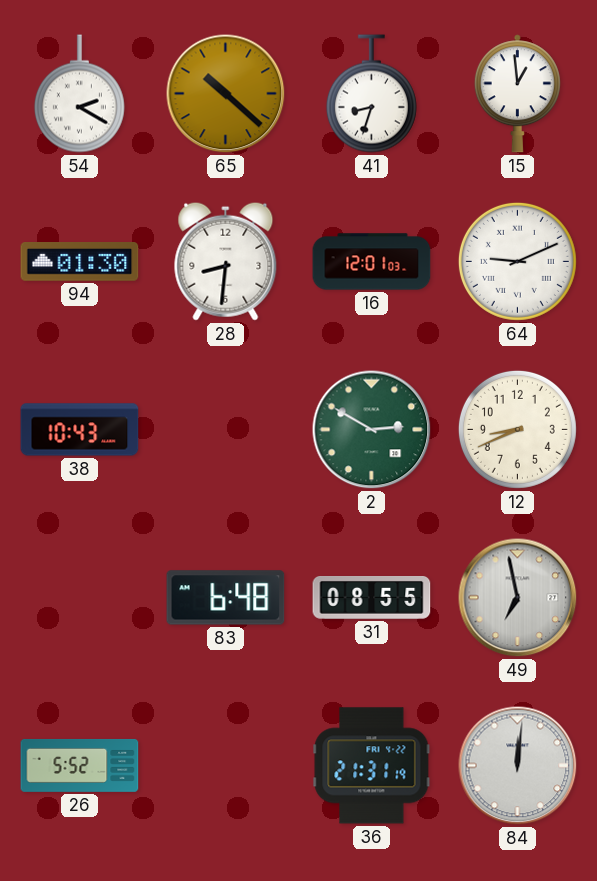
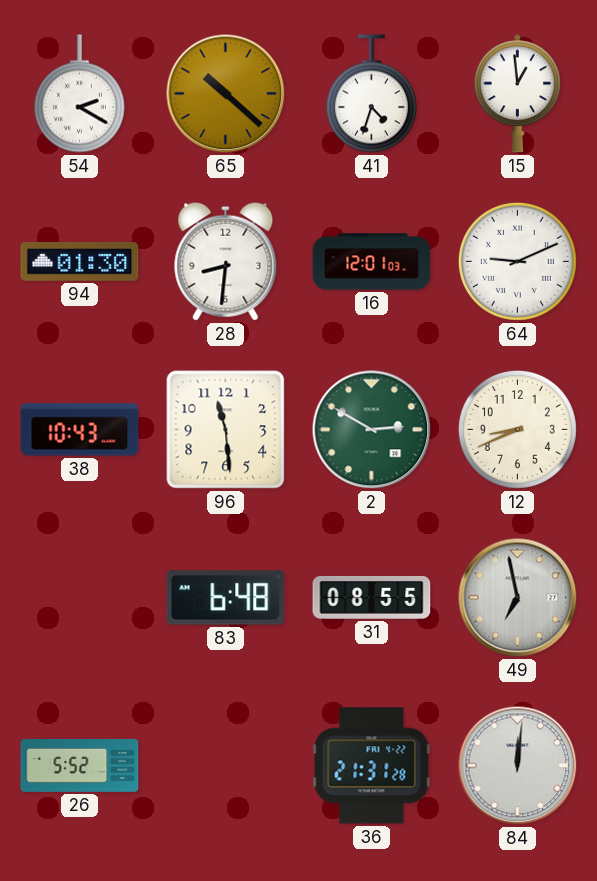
41: 8:33 -> 4:33 (371, 94)
96: none -> 11:29 (226, 430)
36: 21:31:19 -> 21:31:28 (372, 766)
